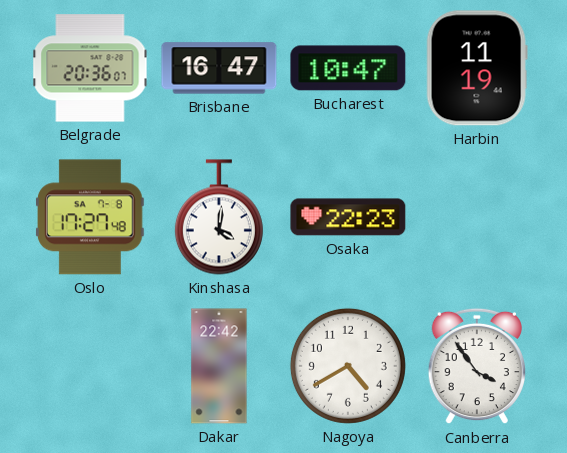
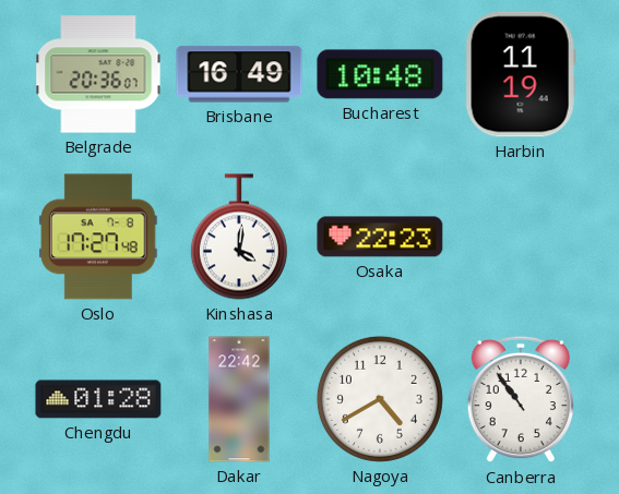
Brisbane: 16:47 -> 16:49 (239, 74)
Bucharest: 10:47 -> 10:48 (380, 74)
Chengdu: none -> 01:28 (98, 399)
Canberra: 3:54 -> 10:54 (521, 399)
